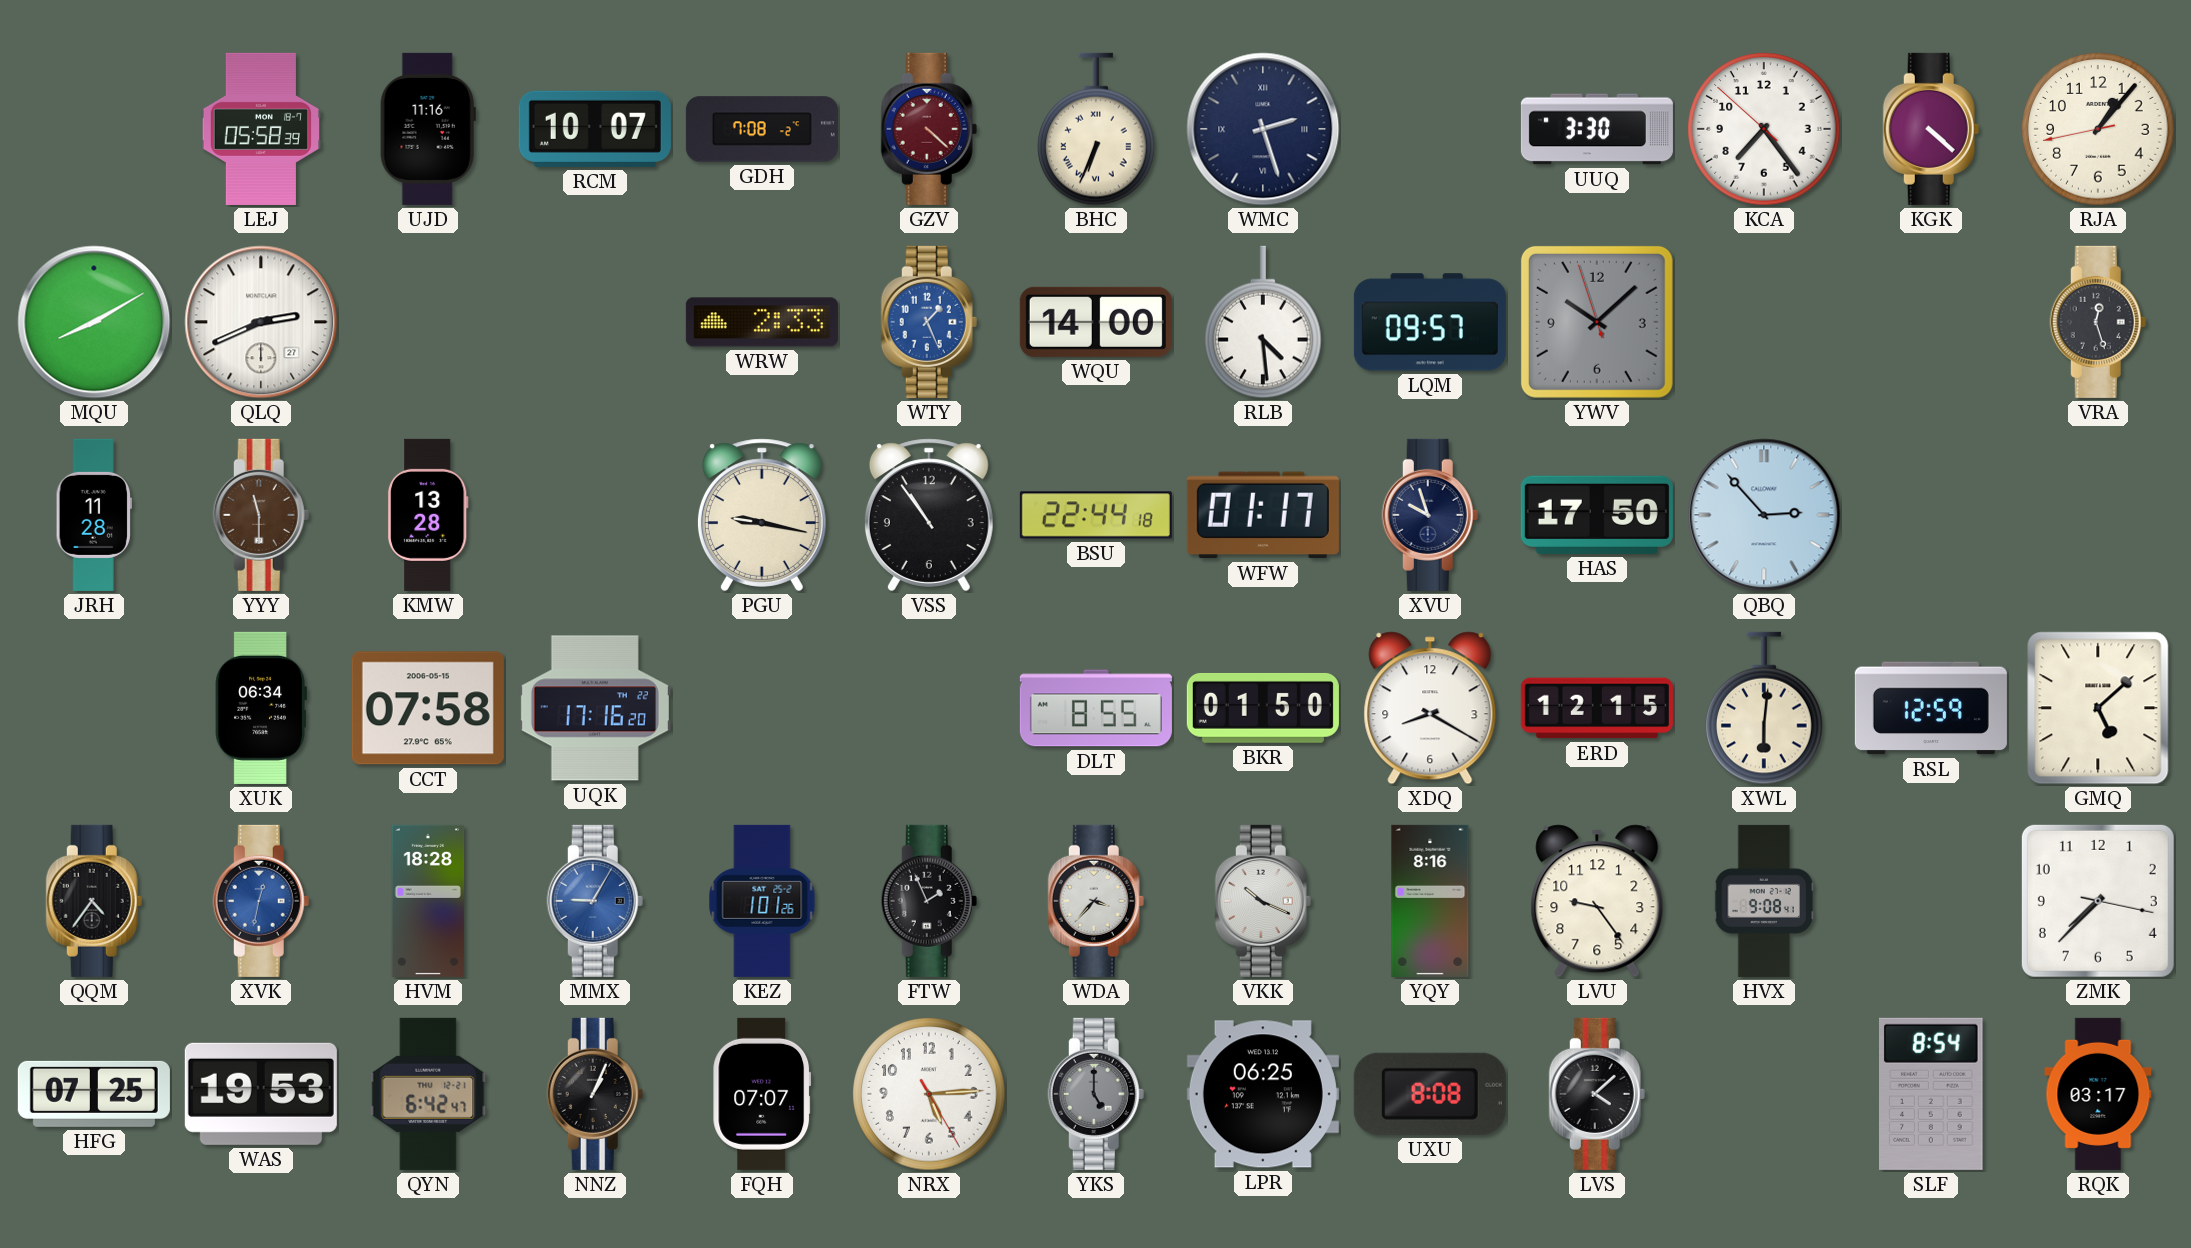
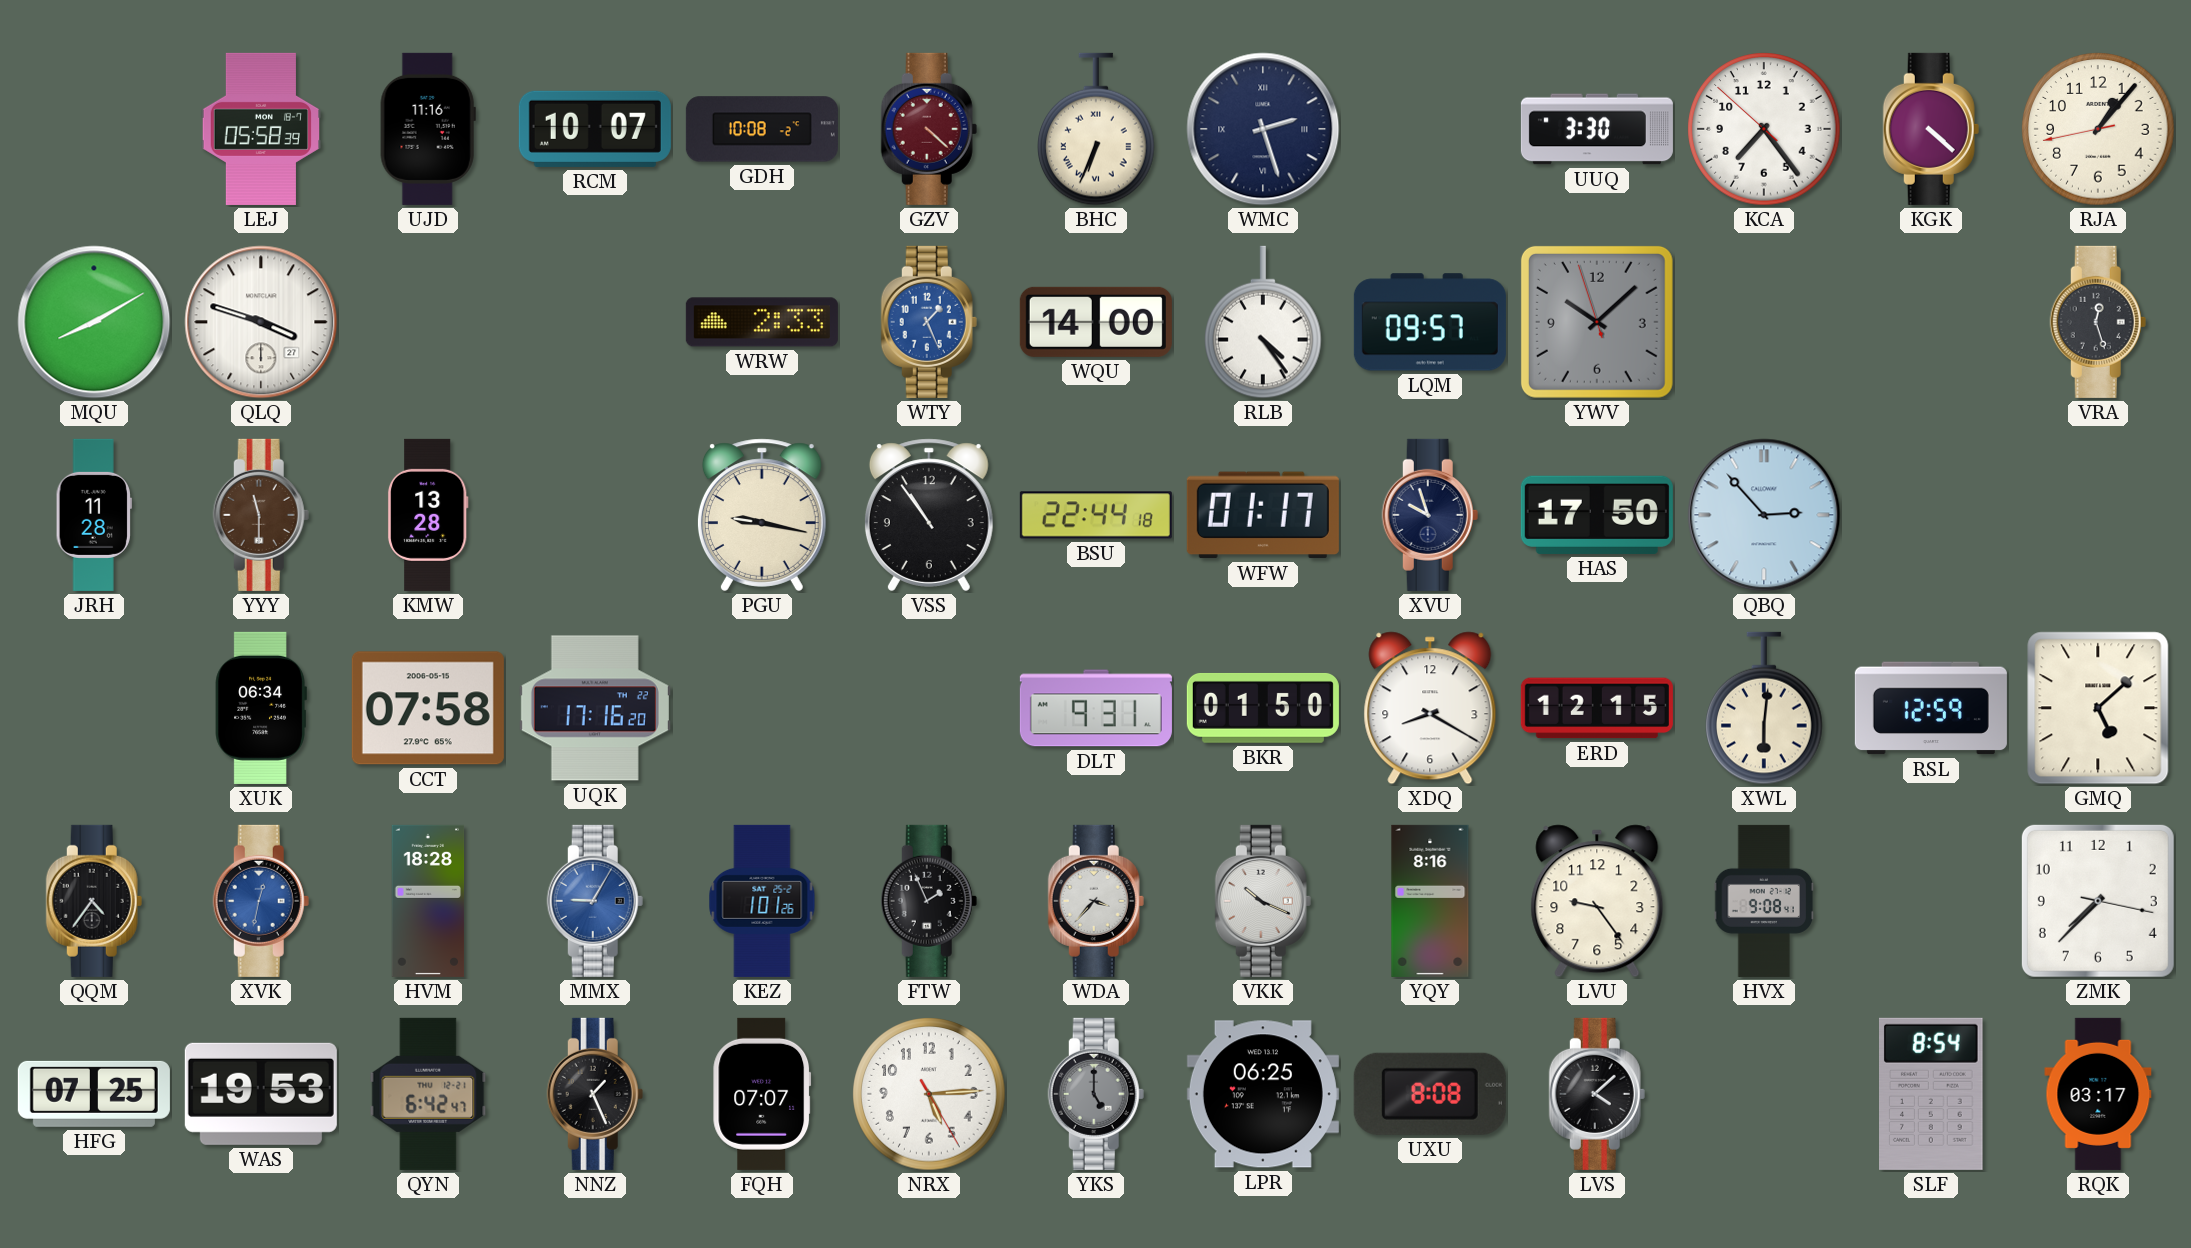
GDH: 7:08 -> 10:08 (762, 129)
QLQ: 2:41 -> 3:48 (261, 322)
RLB: 4:29 -> 4:24 (1263, 322)
DLT: 8:55 -> 9:31 (1096, 708)
NNZ: 1:04 -> 1:26 (595, 1094)
